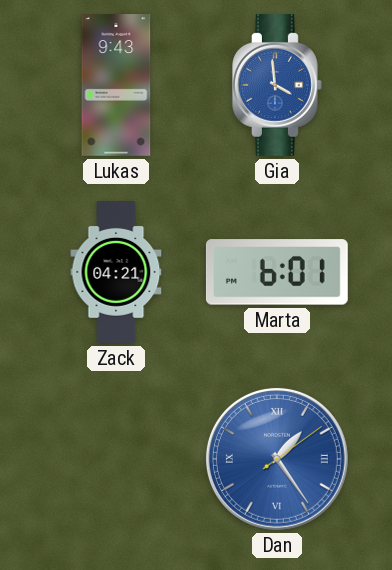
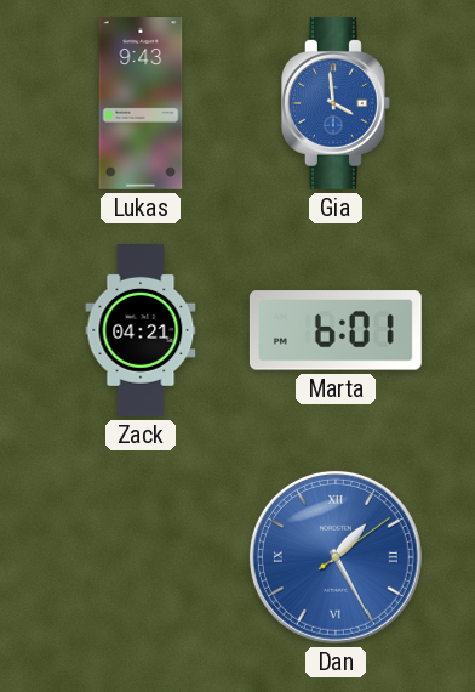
Dan: 1:24 -> 1:25 (336, 557)
